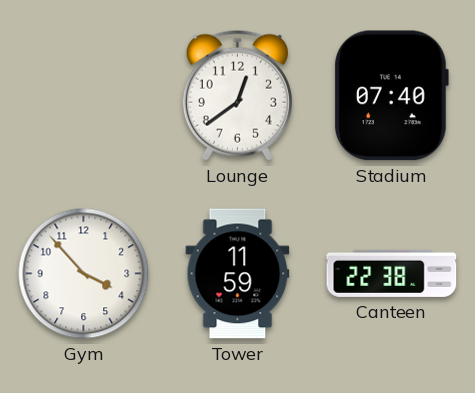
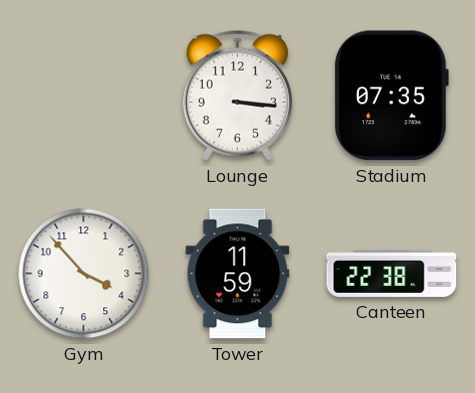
Lounge: 12:39 -> 3:16 (237, 95)
Stadium: 07:40 -> 07:35 (391, 96)
